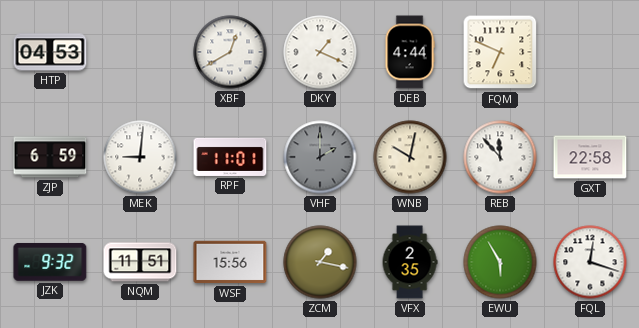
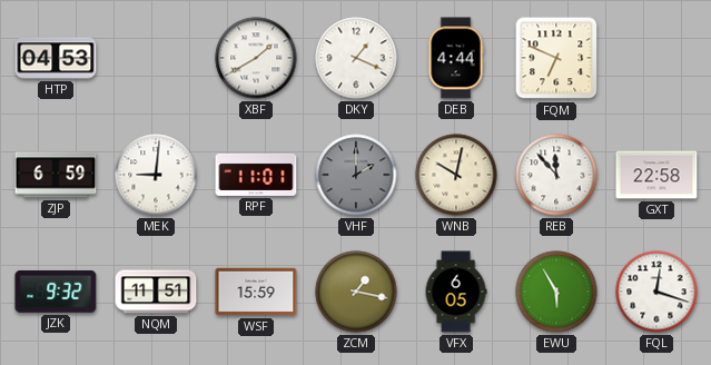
XBF: 12:40 -> 1:40 (256, 58)
WSF: 15:56 -> 15:59 (256, 292)
VFX: 2:35 -> 6:05 (456, 292)
